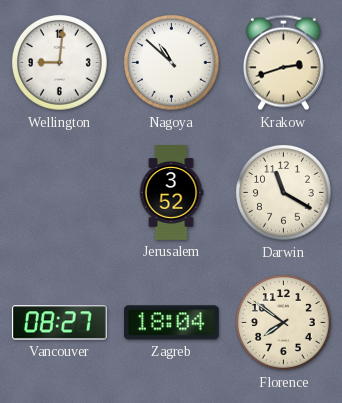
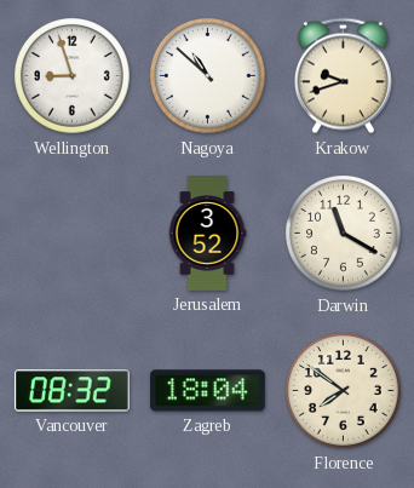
Wellington: 9:01 -> 8:57 (73, 76)
Krakow: 2:42 -> 9:42 (343, 76)
Vancouver: 08:27 -> 08:32 (71, 391)
